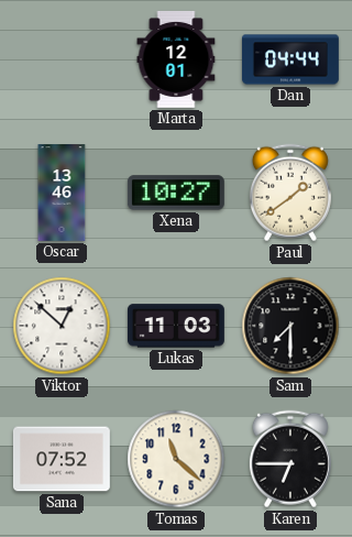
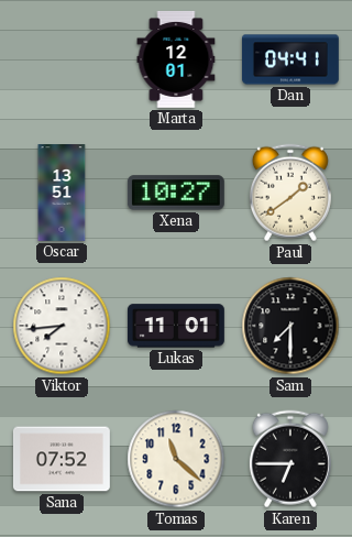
Dan: 04:44 -> 04:41 (290, 59)
Oscar: 13:46 -> 13:51 (62, 194)
Viktor: 12:52 -> 7:44 (62, 326)
Lukas: 11:03 -> 11:01 (176, 326)
